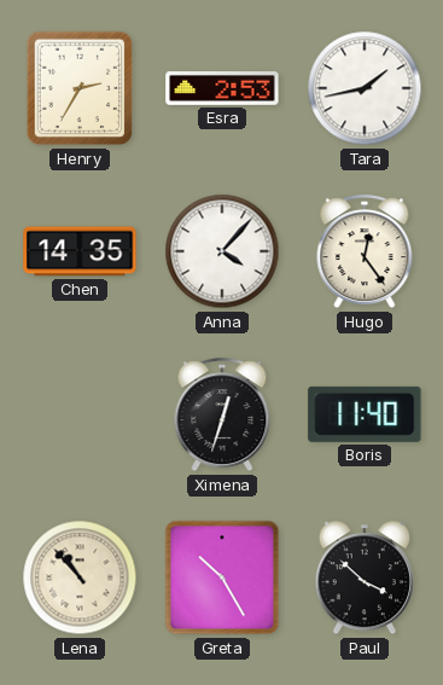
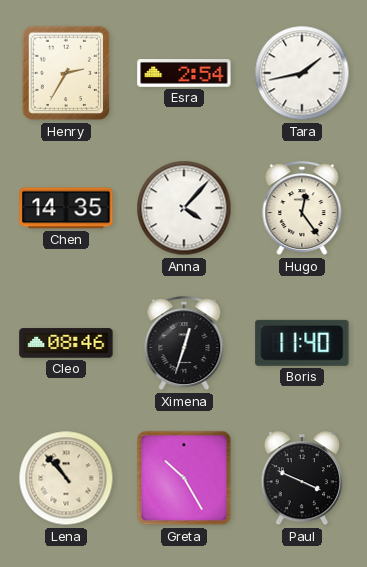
Esra: 2:53 -> 2:54 (184, 73)
Cleo: none -> 08:46 (66, 343)
Paul: 3:52 -> 3:49 (301, 479)
